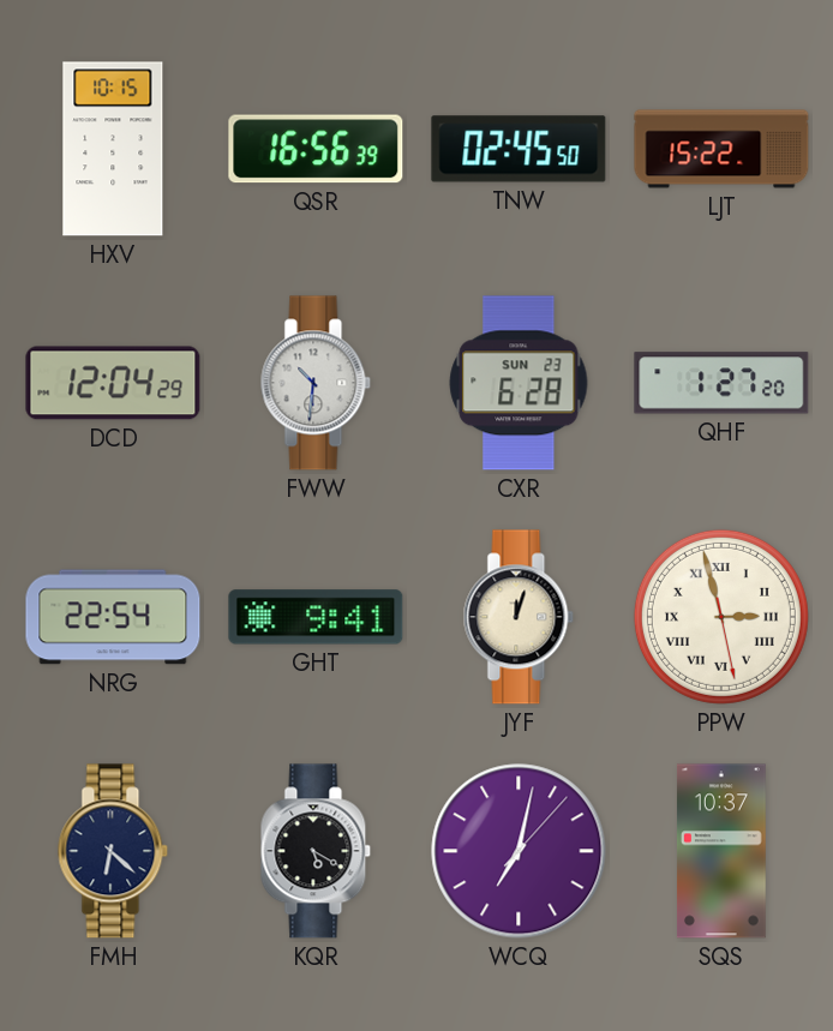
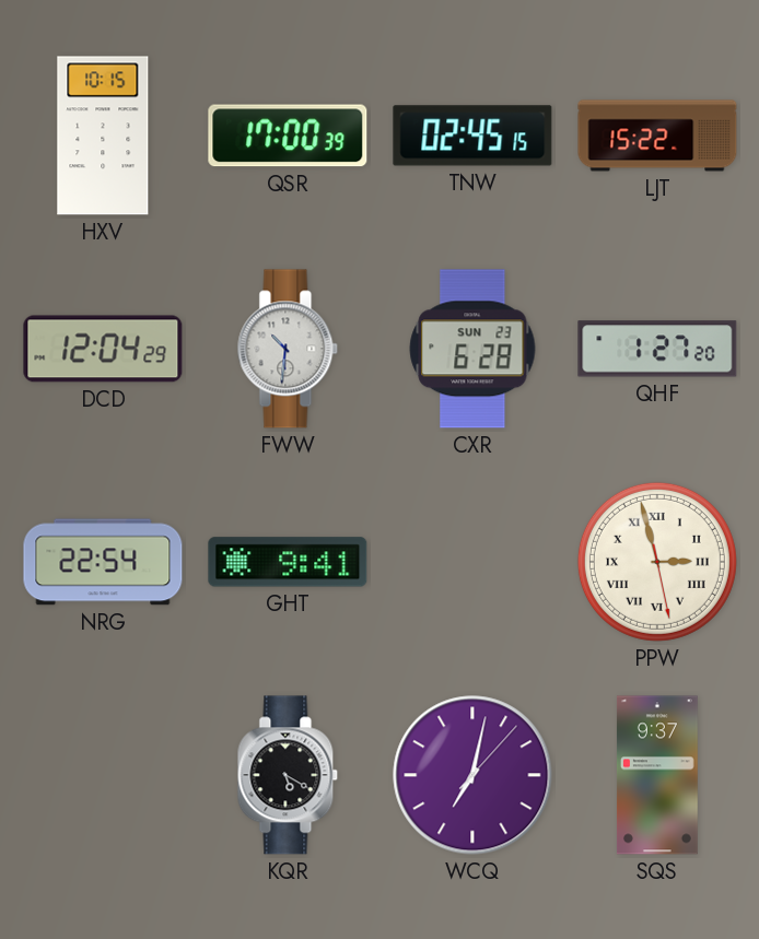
QSR: 16:56 -> 17:00 (288, 136)
TNW: 02:45:50 -> 02:45:15 (472, 136)
JYF: 12:03 -> none (519, 617)
FMH: 6:22 -> none (113, 851)
SQS: 10:37 -> 9:37 (657, 775)
